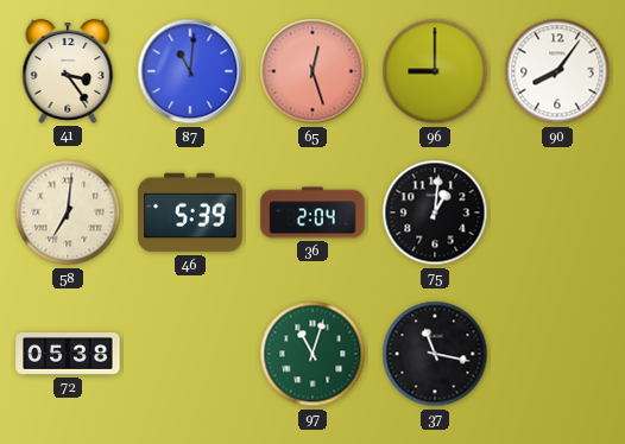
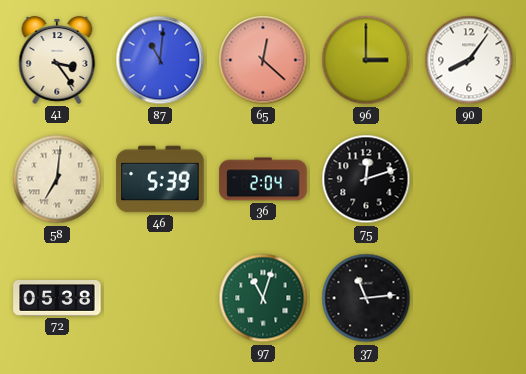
65: 12:27 -> 12:22 (263, 60)
96: 9:00 -> 3:00 (366, 60)
75: 1:01 -> 12:12 (366, 179)
37: 11:17 -> 11:14 (366, 298)
